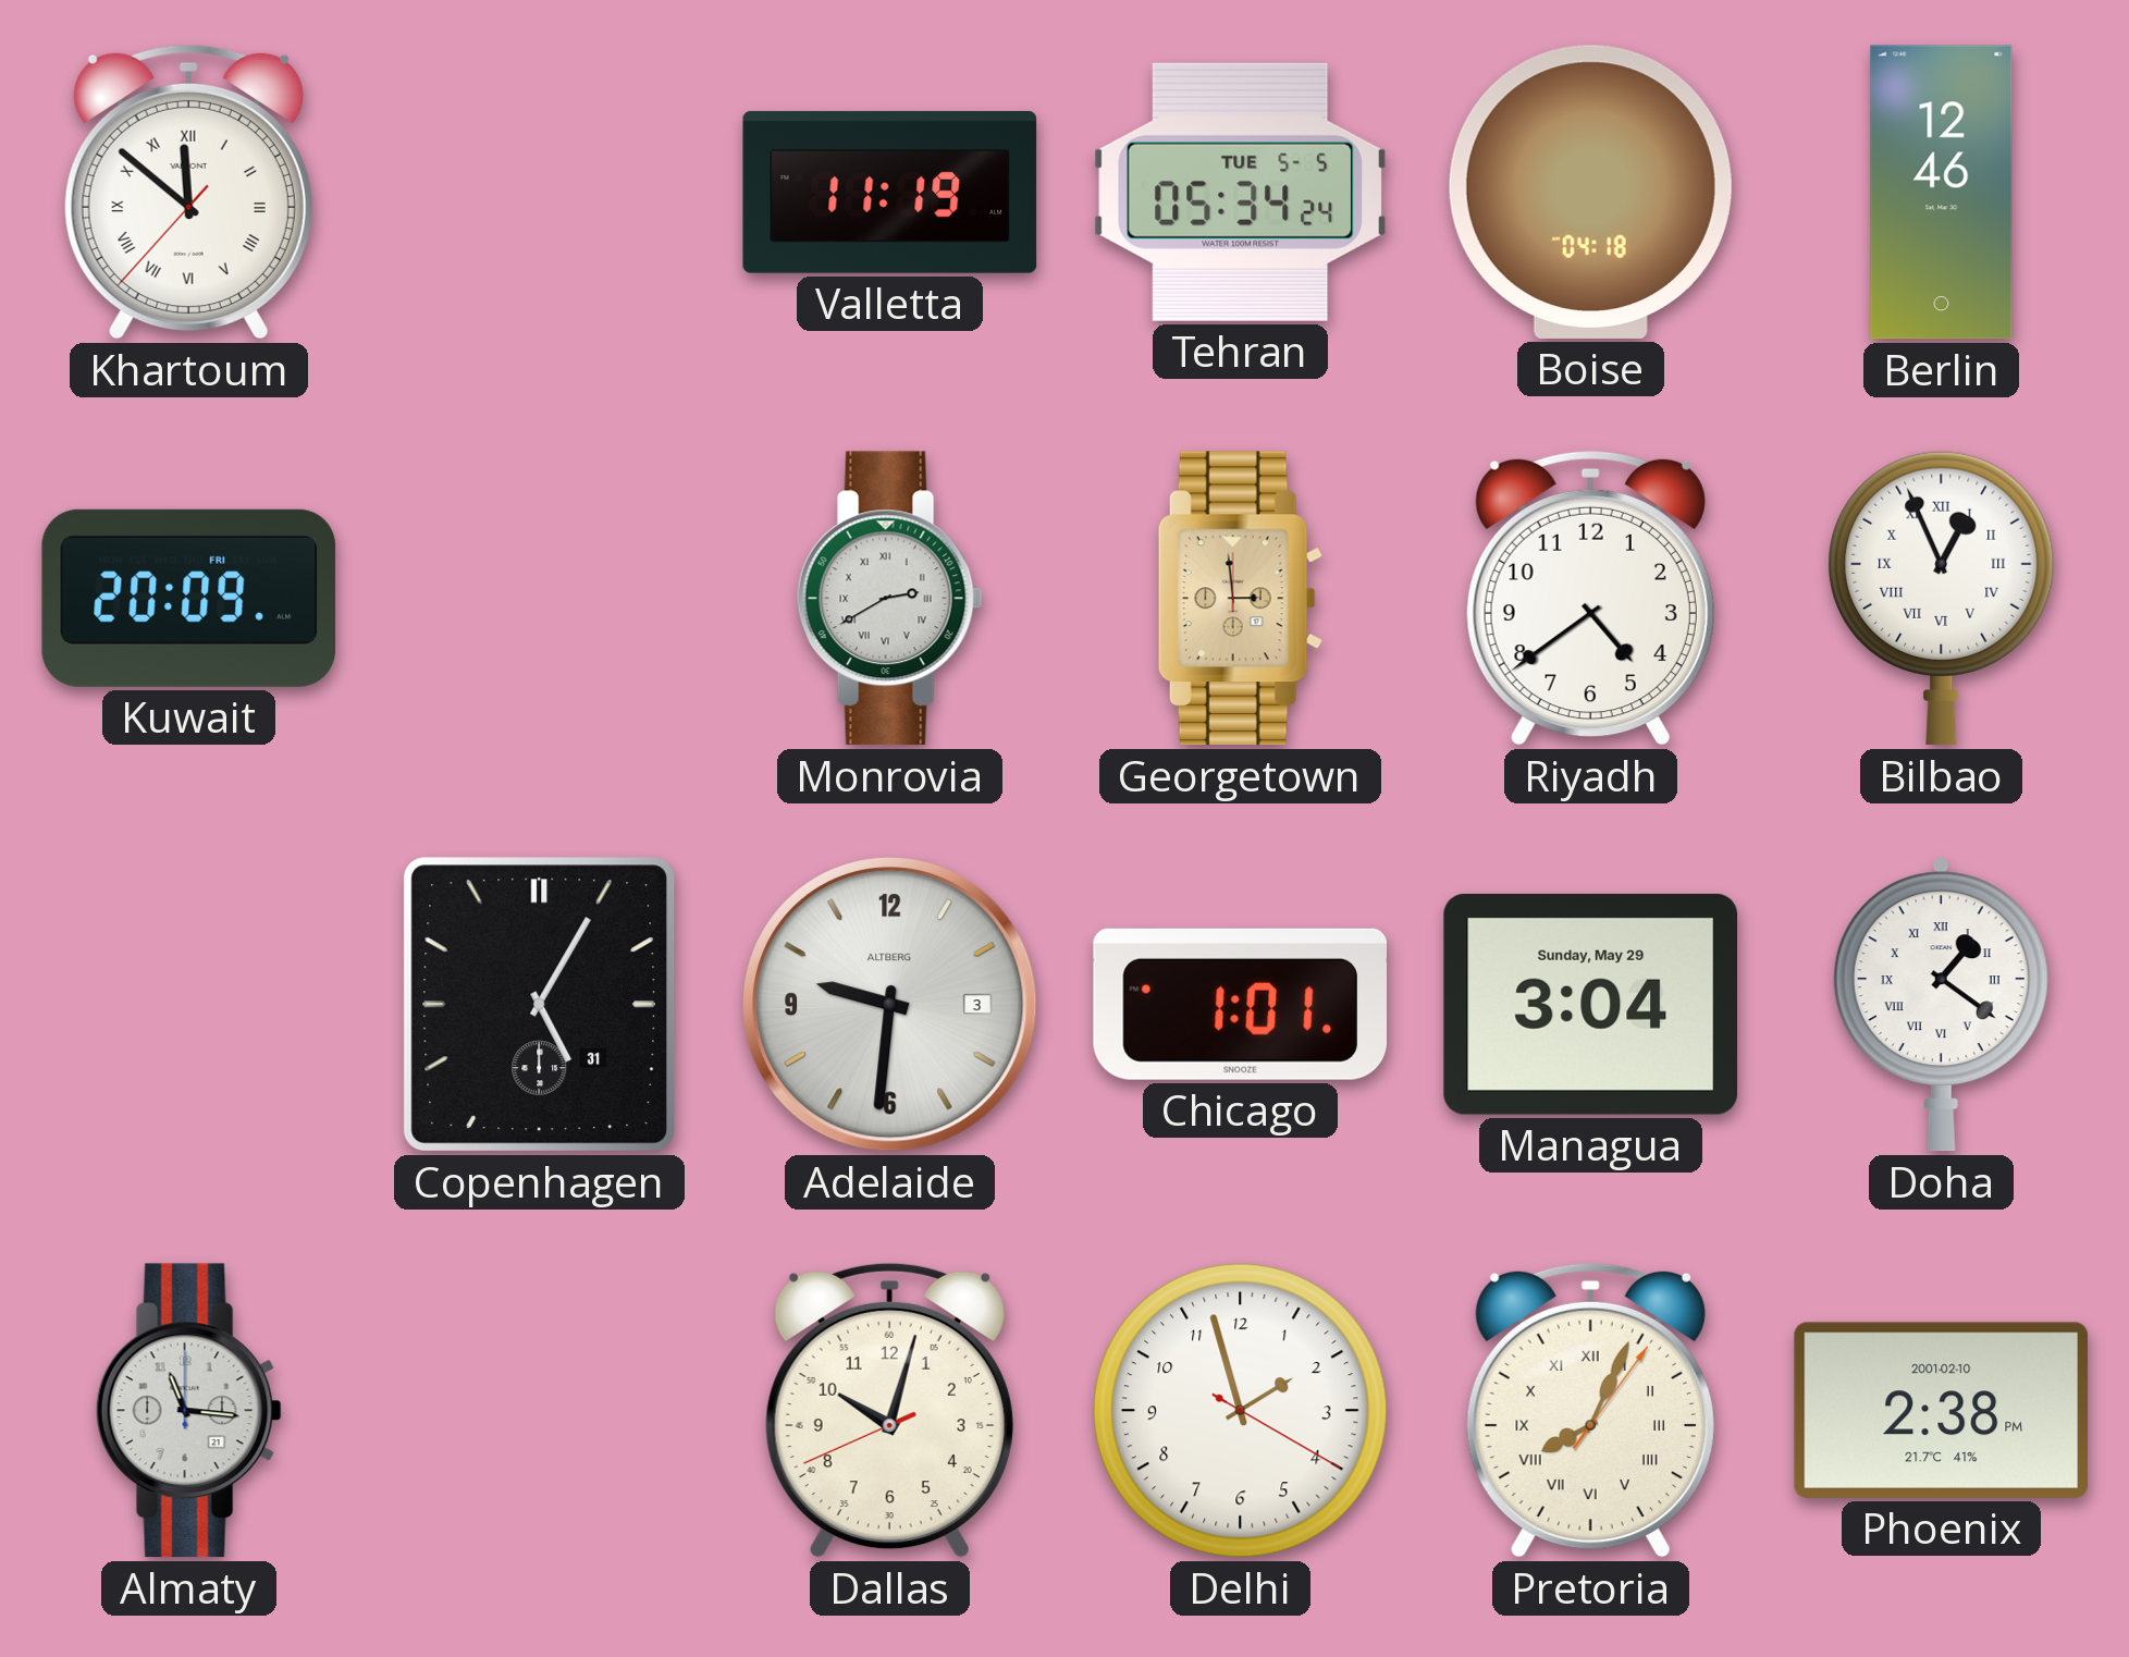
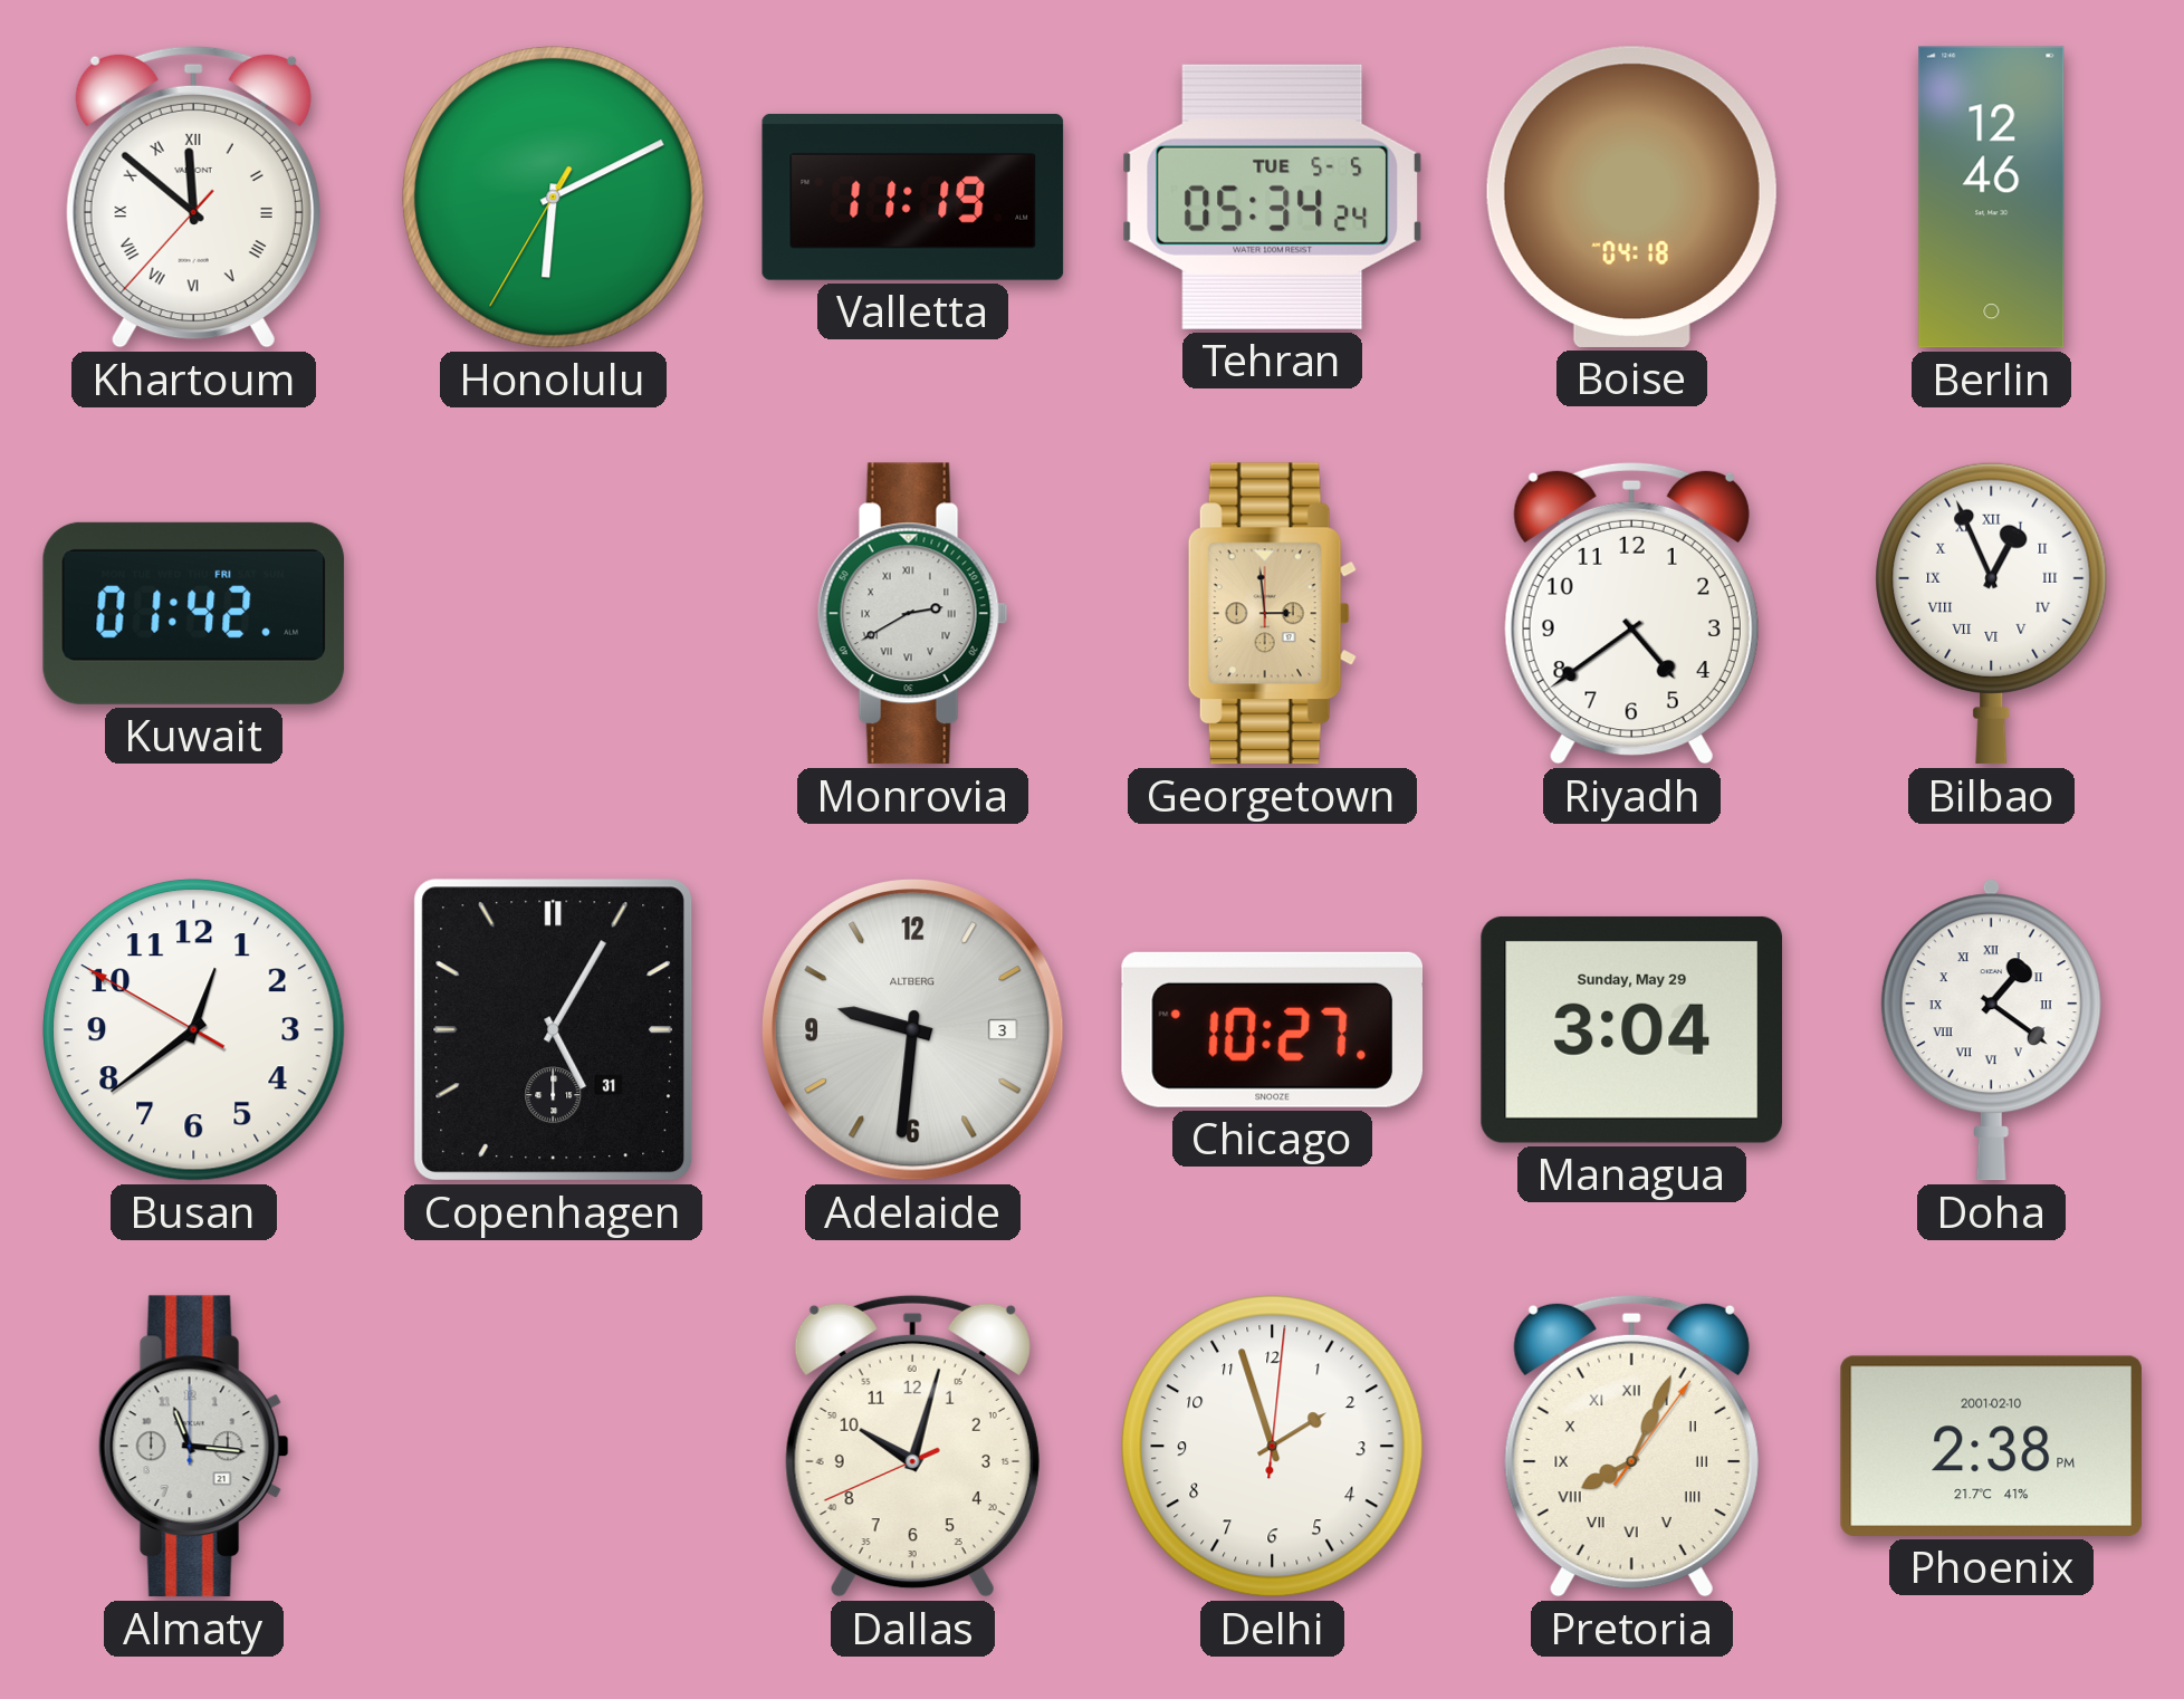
Honolulu: none -> 6:10 (554, 198)
Kuwait: 20:09 -> 01:42 (194, 613)
Busan: none -> 12:38 (194, 1030)
Chicago: 1:01 -> 10:27 (1272, 1029)
Delhi: 1:57:20 -> 1:57:01 (1273, 1447)
